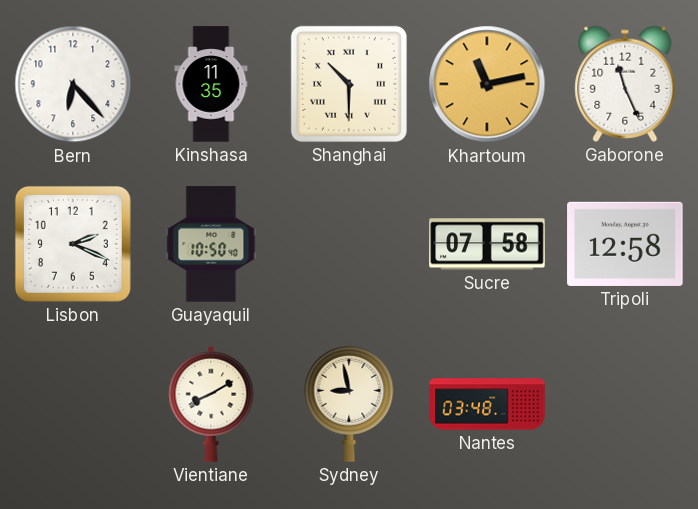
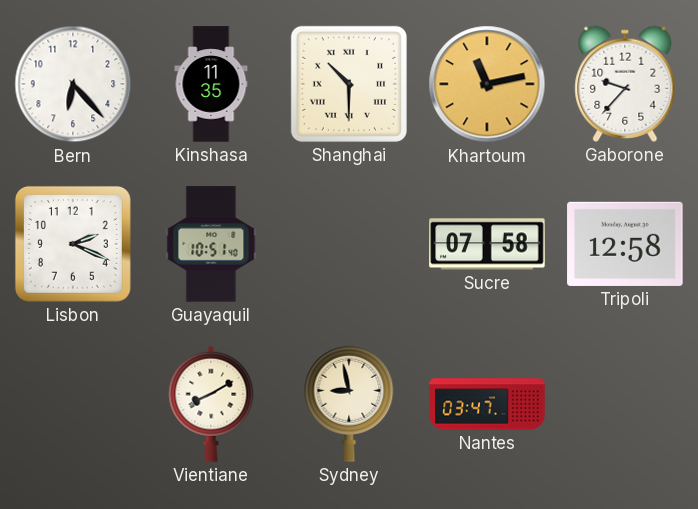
Gaborone: 11:26 -> 9:37 (625, 84)
Guayaquil: 10:50 -> 10:51 (211, 244)
Nantes: 03:48 -> 03:47 (487, 404)
